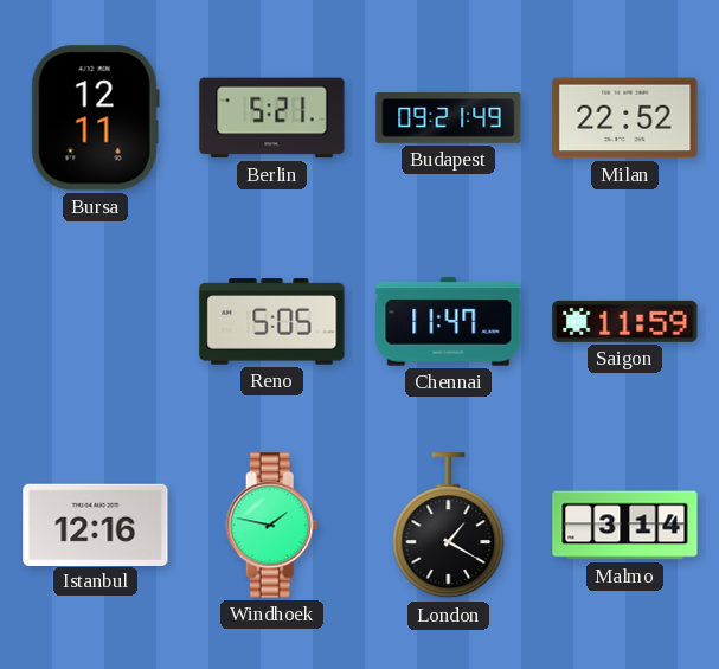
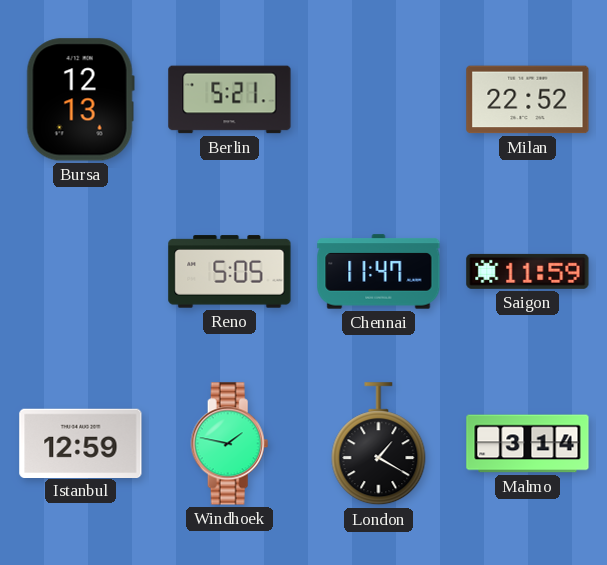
Bursa: 12:11 -> 12:13 (80, 100)
Budapest: 09:21 -> none (449, 118)
Istanbul: 12:16 -> 12:59 (81, 443)
